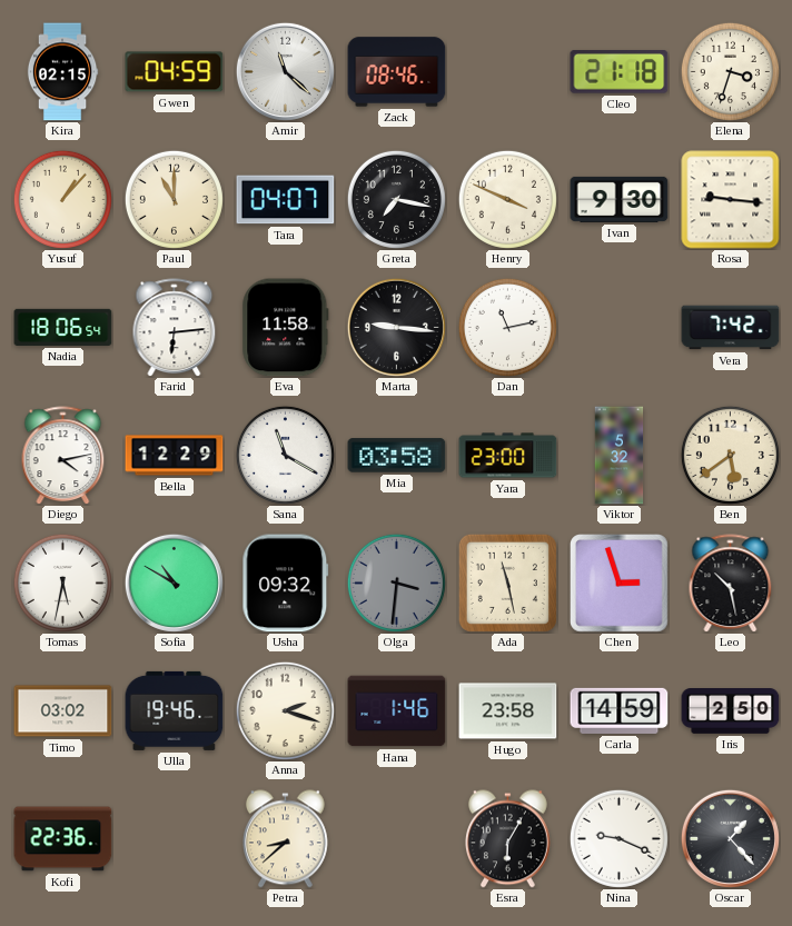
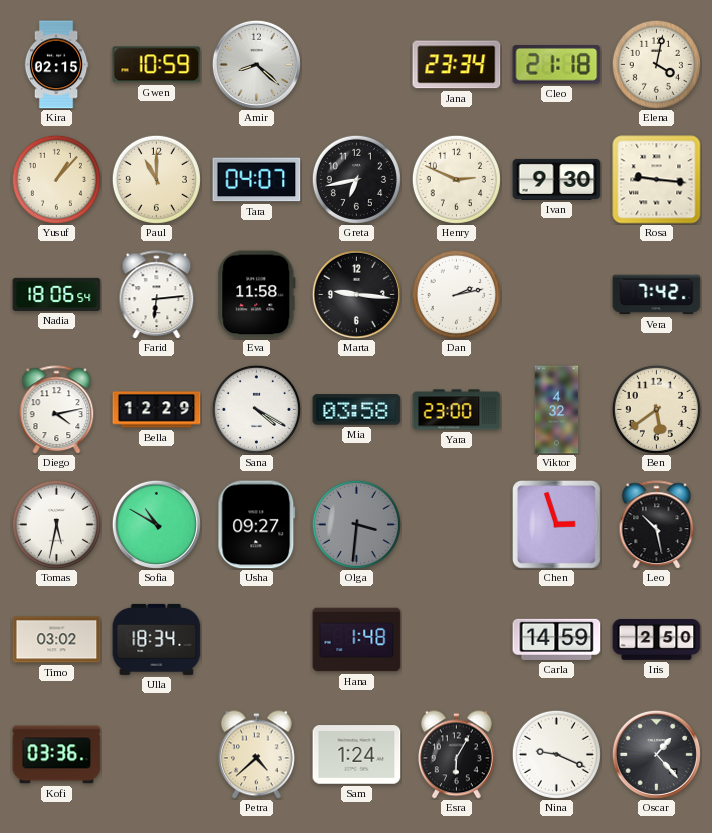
Gwen: 04:59 -> 10:59 (157, 65)
Amir: 11:22 -> 8:22 (256, 64)
Zack: 08:46 -> none (397, 72)
Jana: none -> 23:34 (457, 65)
Elena: 3:33 -> 4:02 (656, 64)
Greta: 7:17 -> 6:43 (356, 179)
Henry: 3:49 -> 2:49 (456, 179)
Dan: 11:13 -> 2:13 (456, 294)
Sana: 11:20 -> 4:20 (256, 409)
Viktor: 5:32 -> 4:32 (557, 410)
Usha: 09:32 -> 09:27 (257, 525)
Ada: 11:28 -> none (507, 583)
Ulla: 19:46 -> 18:34 (157, 639)
Anna: 2:18 -> none (285, 710)
Hana: 1:46 -> 1:48 (357, 640)
Hugo: 23:58 -> none (508, 711)
Kofi: 22:36 -> 03:36 (57, 755)
Petra: 8:38 -> 4:38 (256, 755)
Sam: none -> 1:24 (357, 755)
